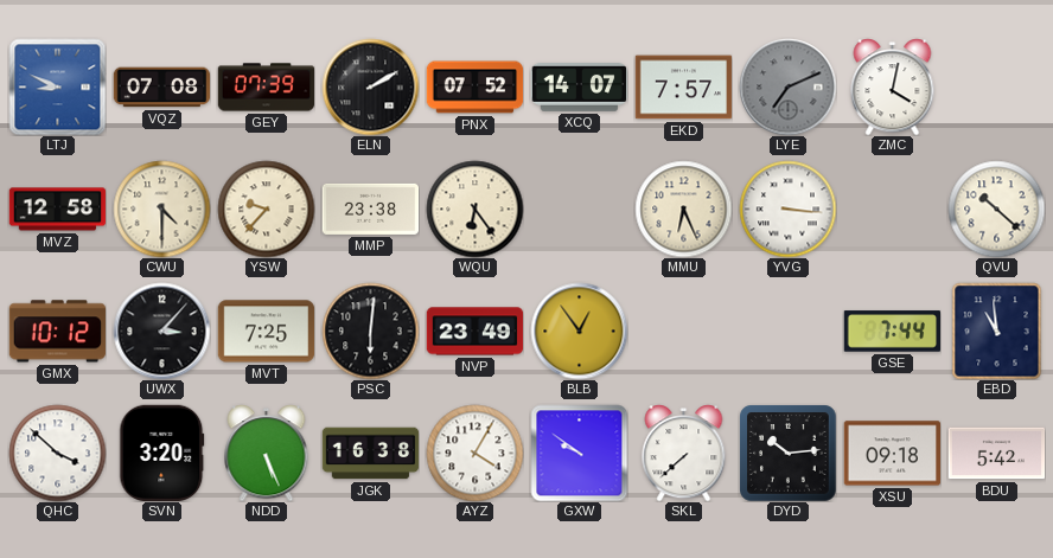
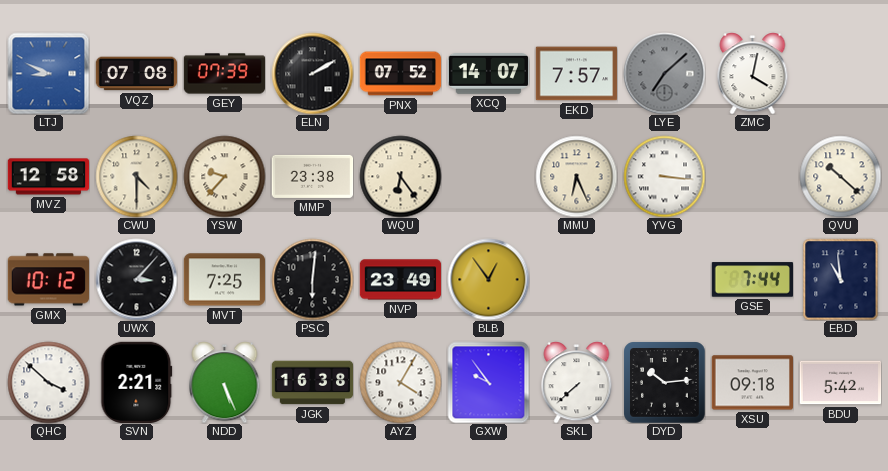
LYE: 7:11 -> 7:08 (664, 73)
SVN: 3:20 -> 2:21 (137, 382)
GXW: 9:51 -> 9:54 (488, 382)
